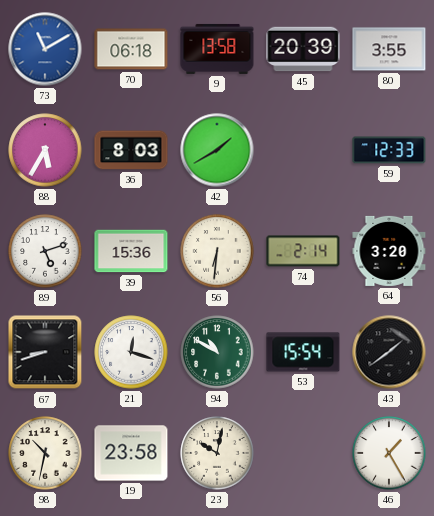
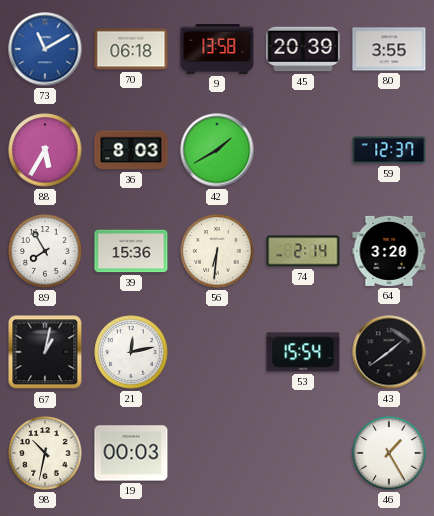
59: 12:33 -> 12:37 (389, 150)
89: 5:12 -> 7:55 (45, 251)
67: 8:42 -> 1:02 (45, 352)
21: 12:18 -> 12:13 (131, 352)
94: 10:50 -> none (217, 352)
19: 23:58 -> 00:03 (131, 453)
23: 10:02 -> none (217, 453)
